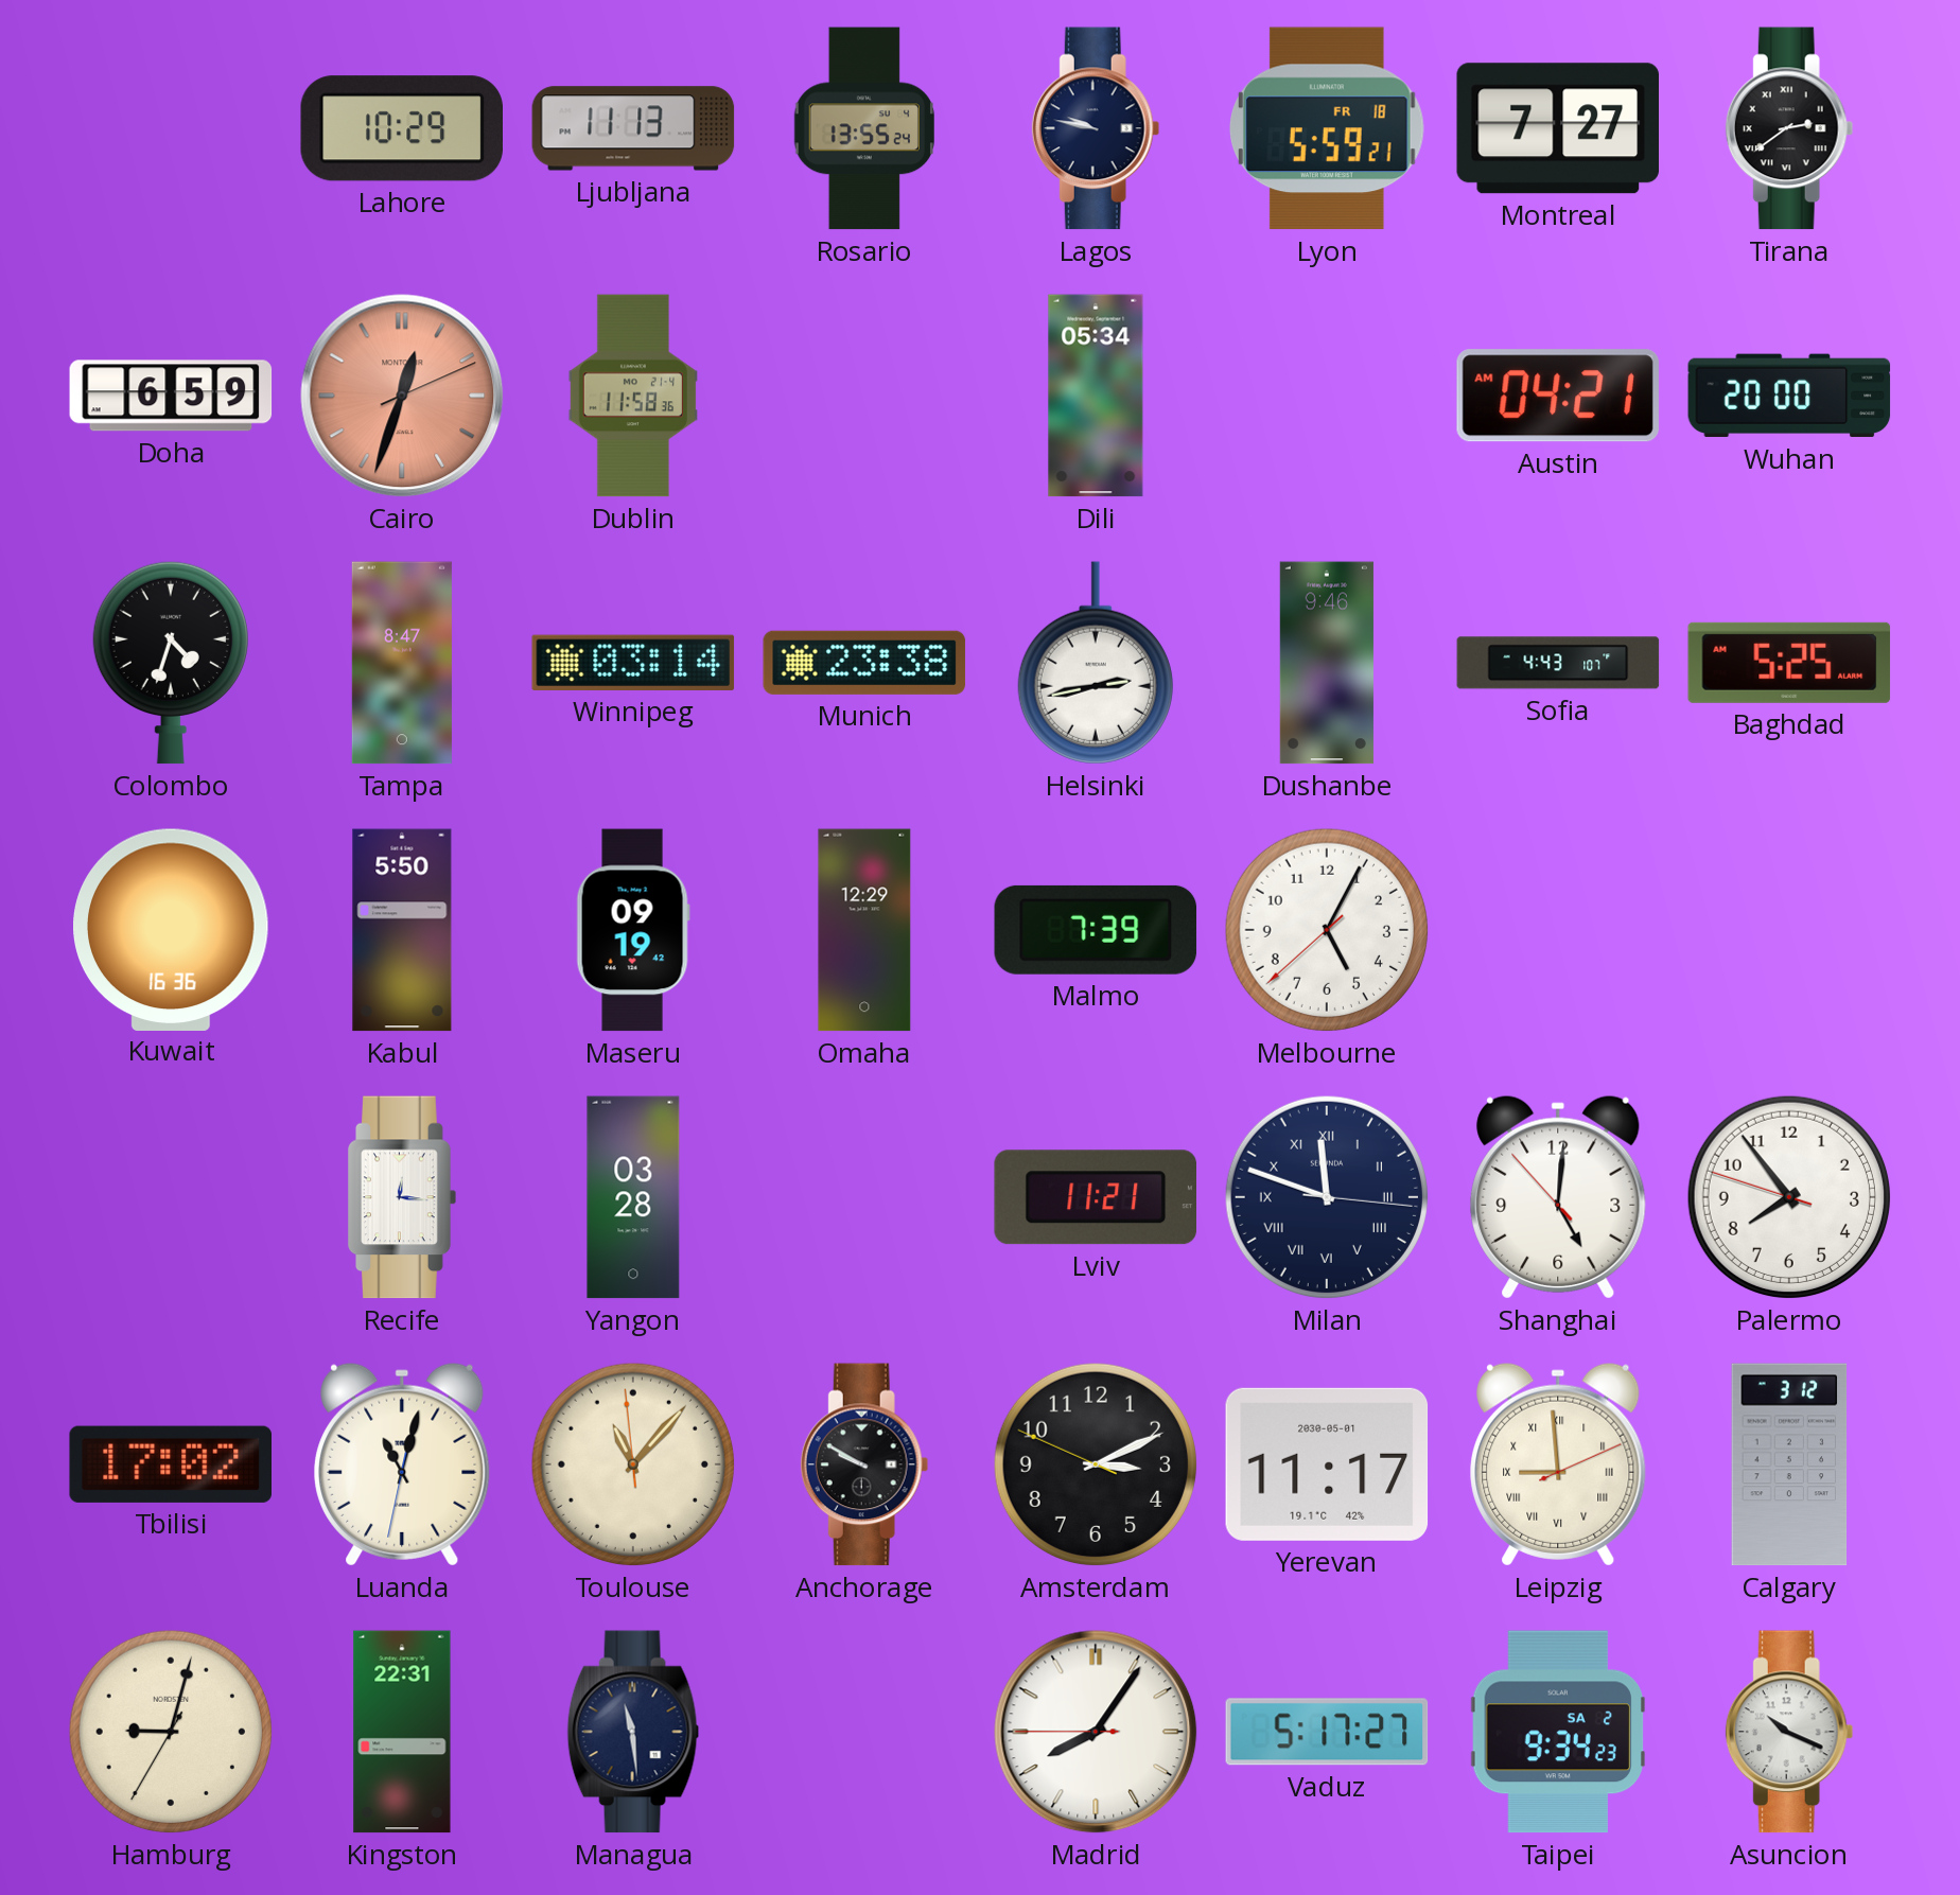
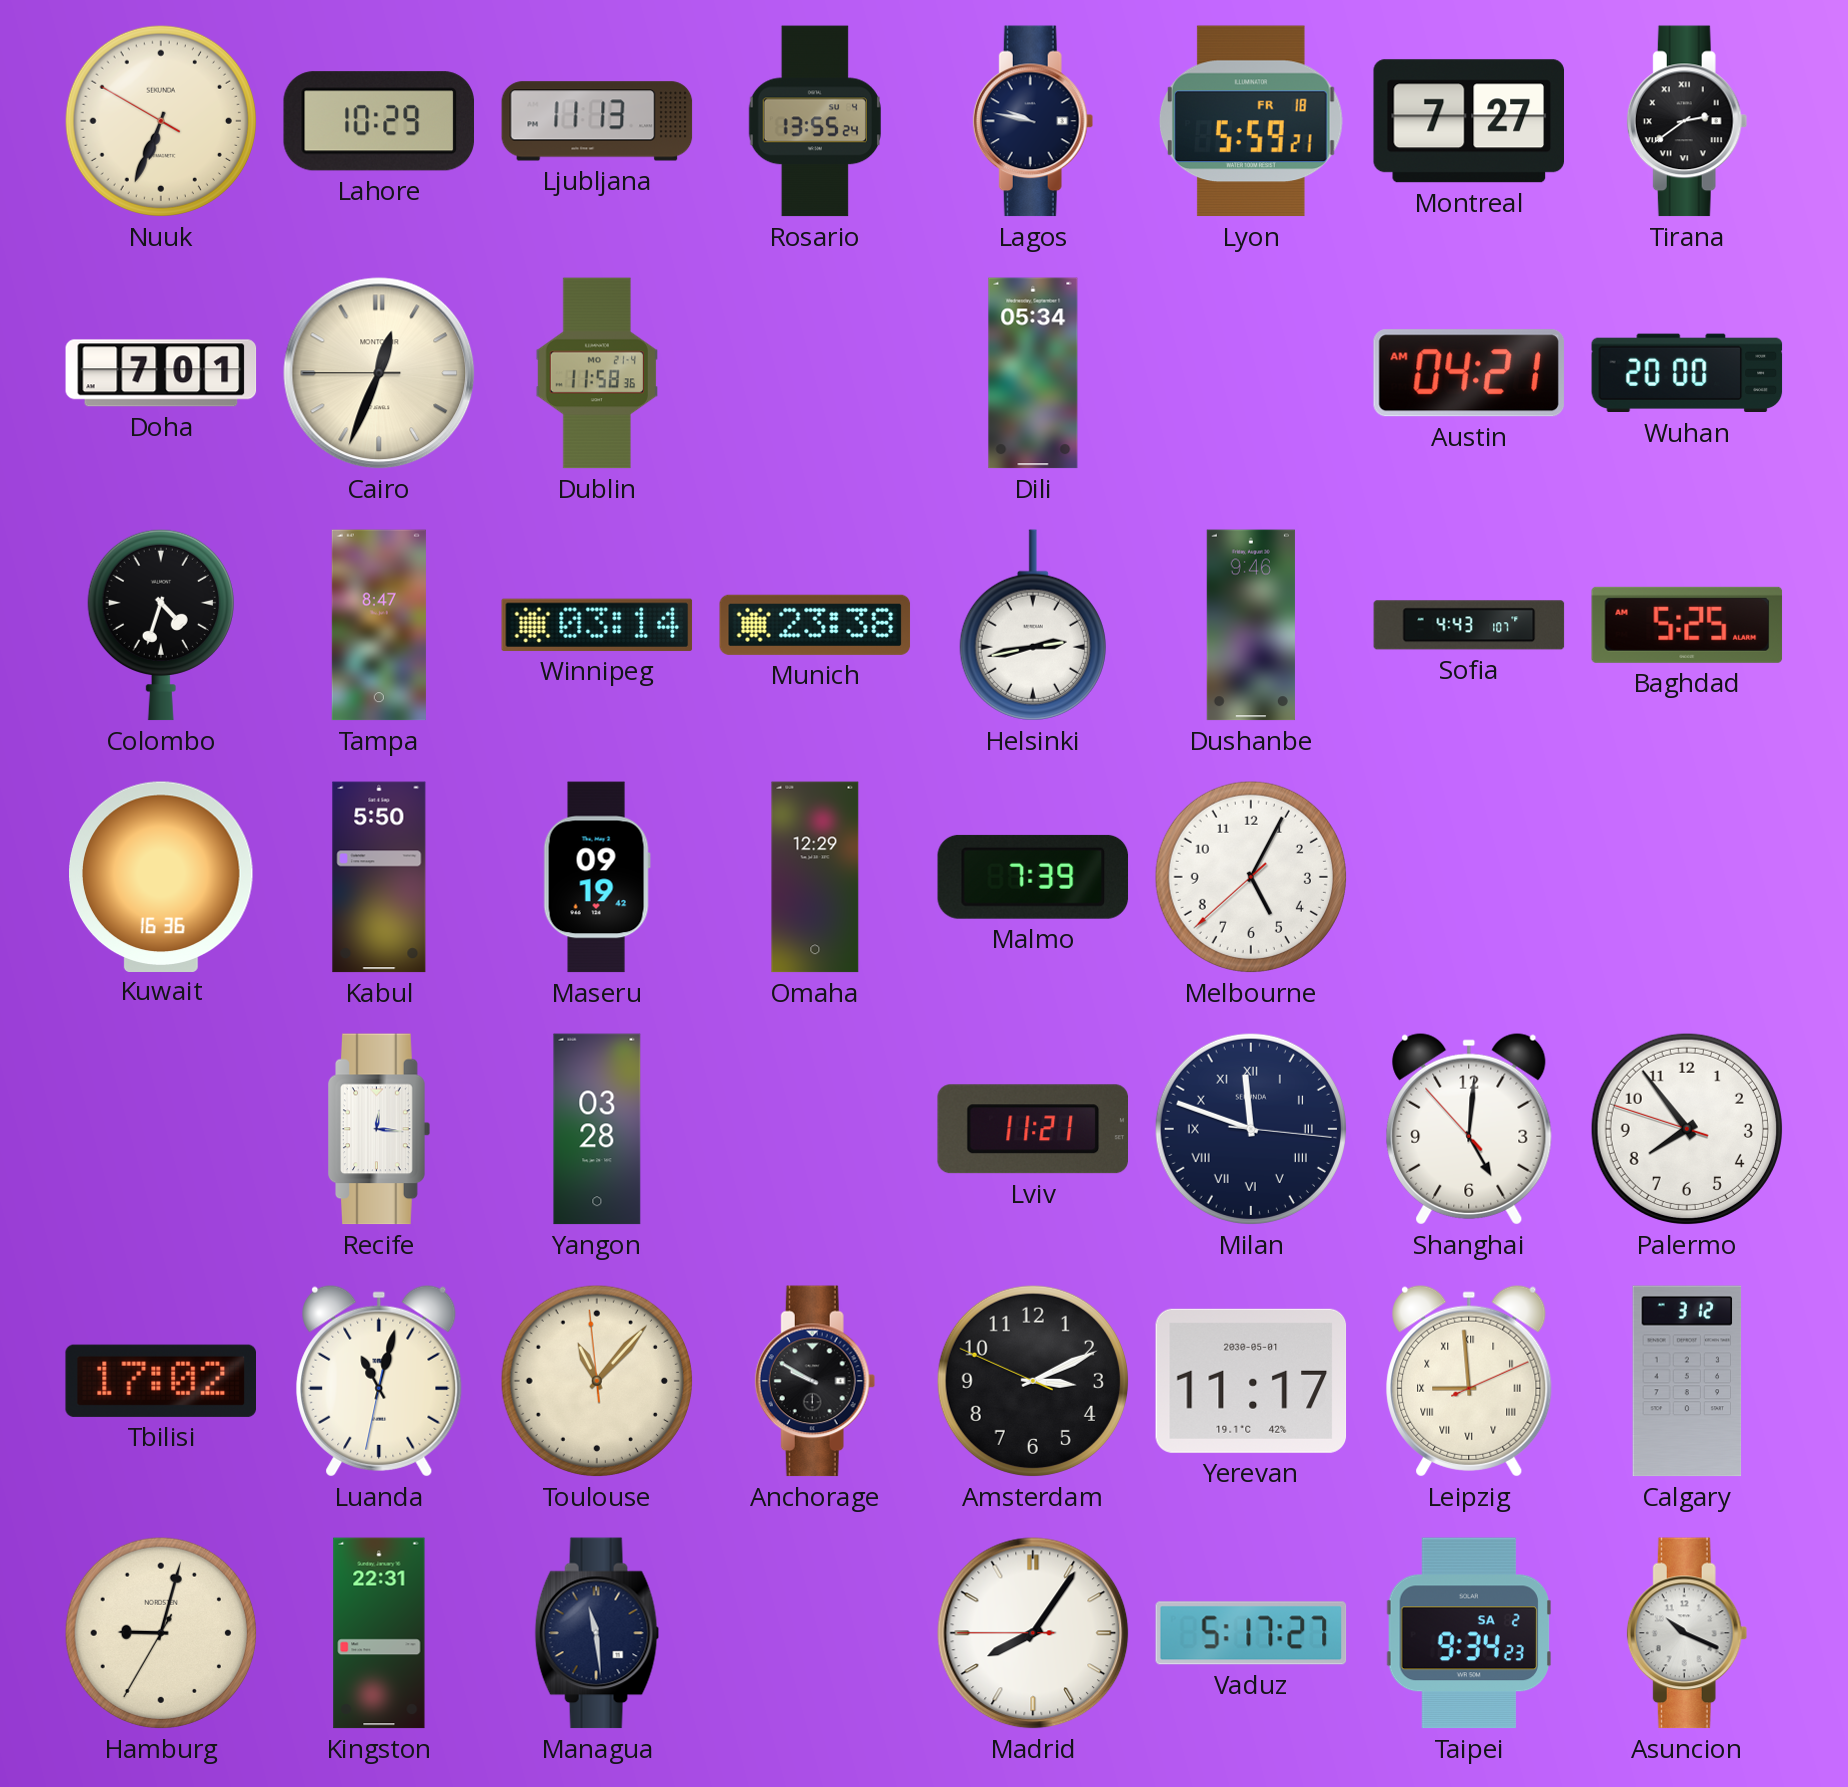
Nuuk: none -> 6:33 (161, 121)
Doha: 6:59 -> 7:01 (161, 373)
Cairo: 12:33:11 -> 12:33:45 (379, 373)
Cairo dial: salmon -> cream (379, 373)
